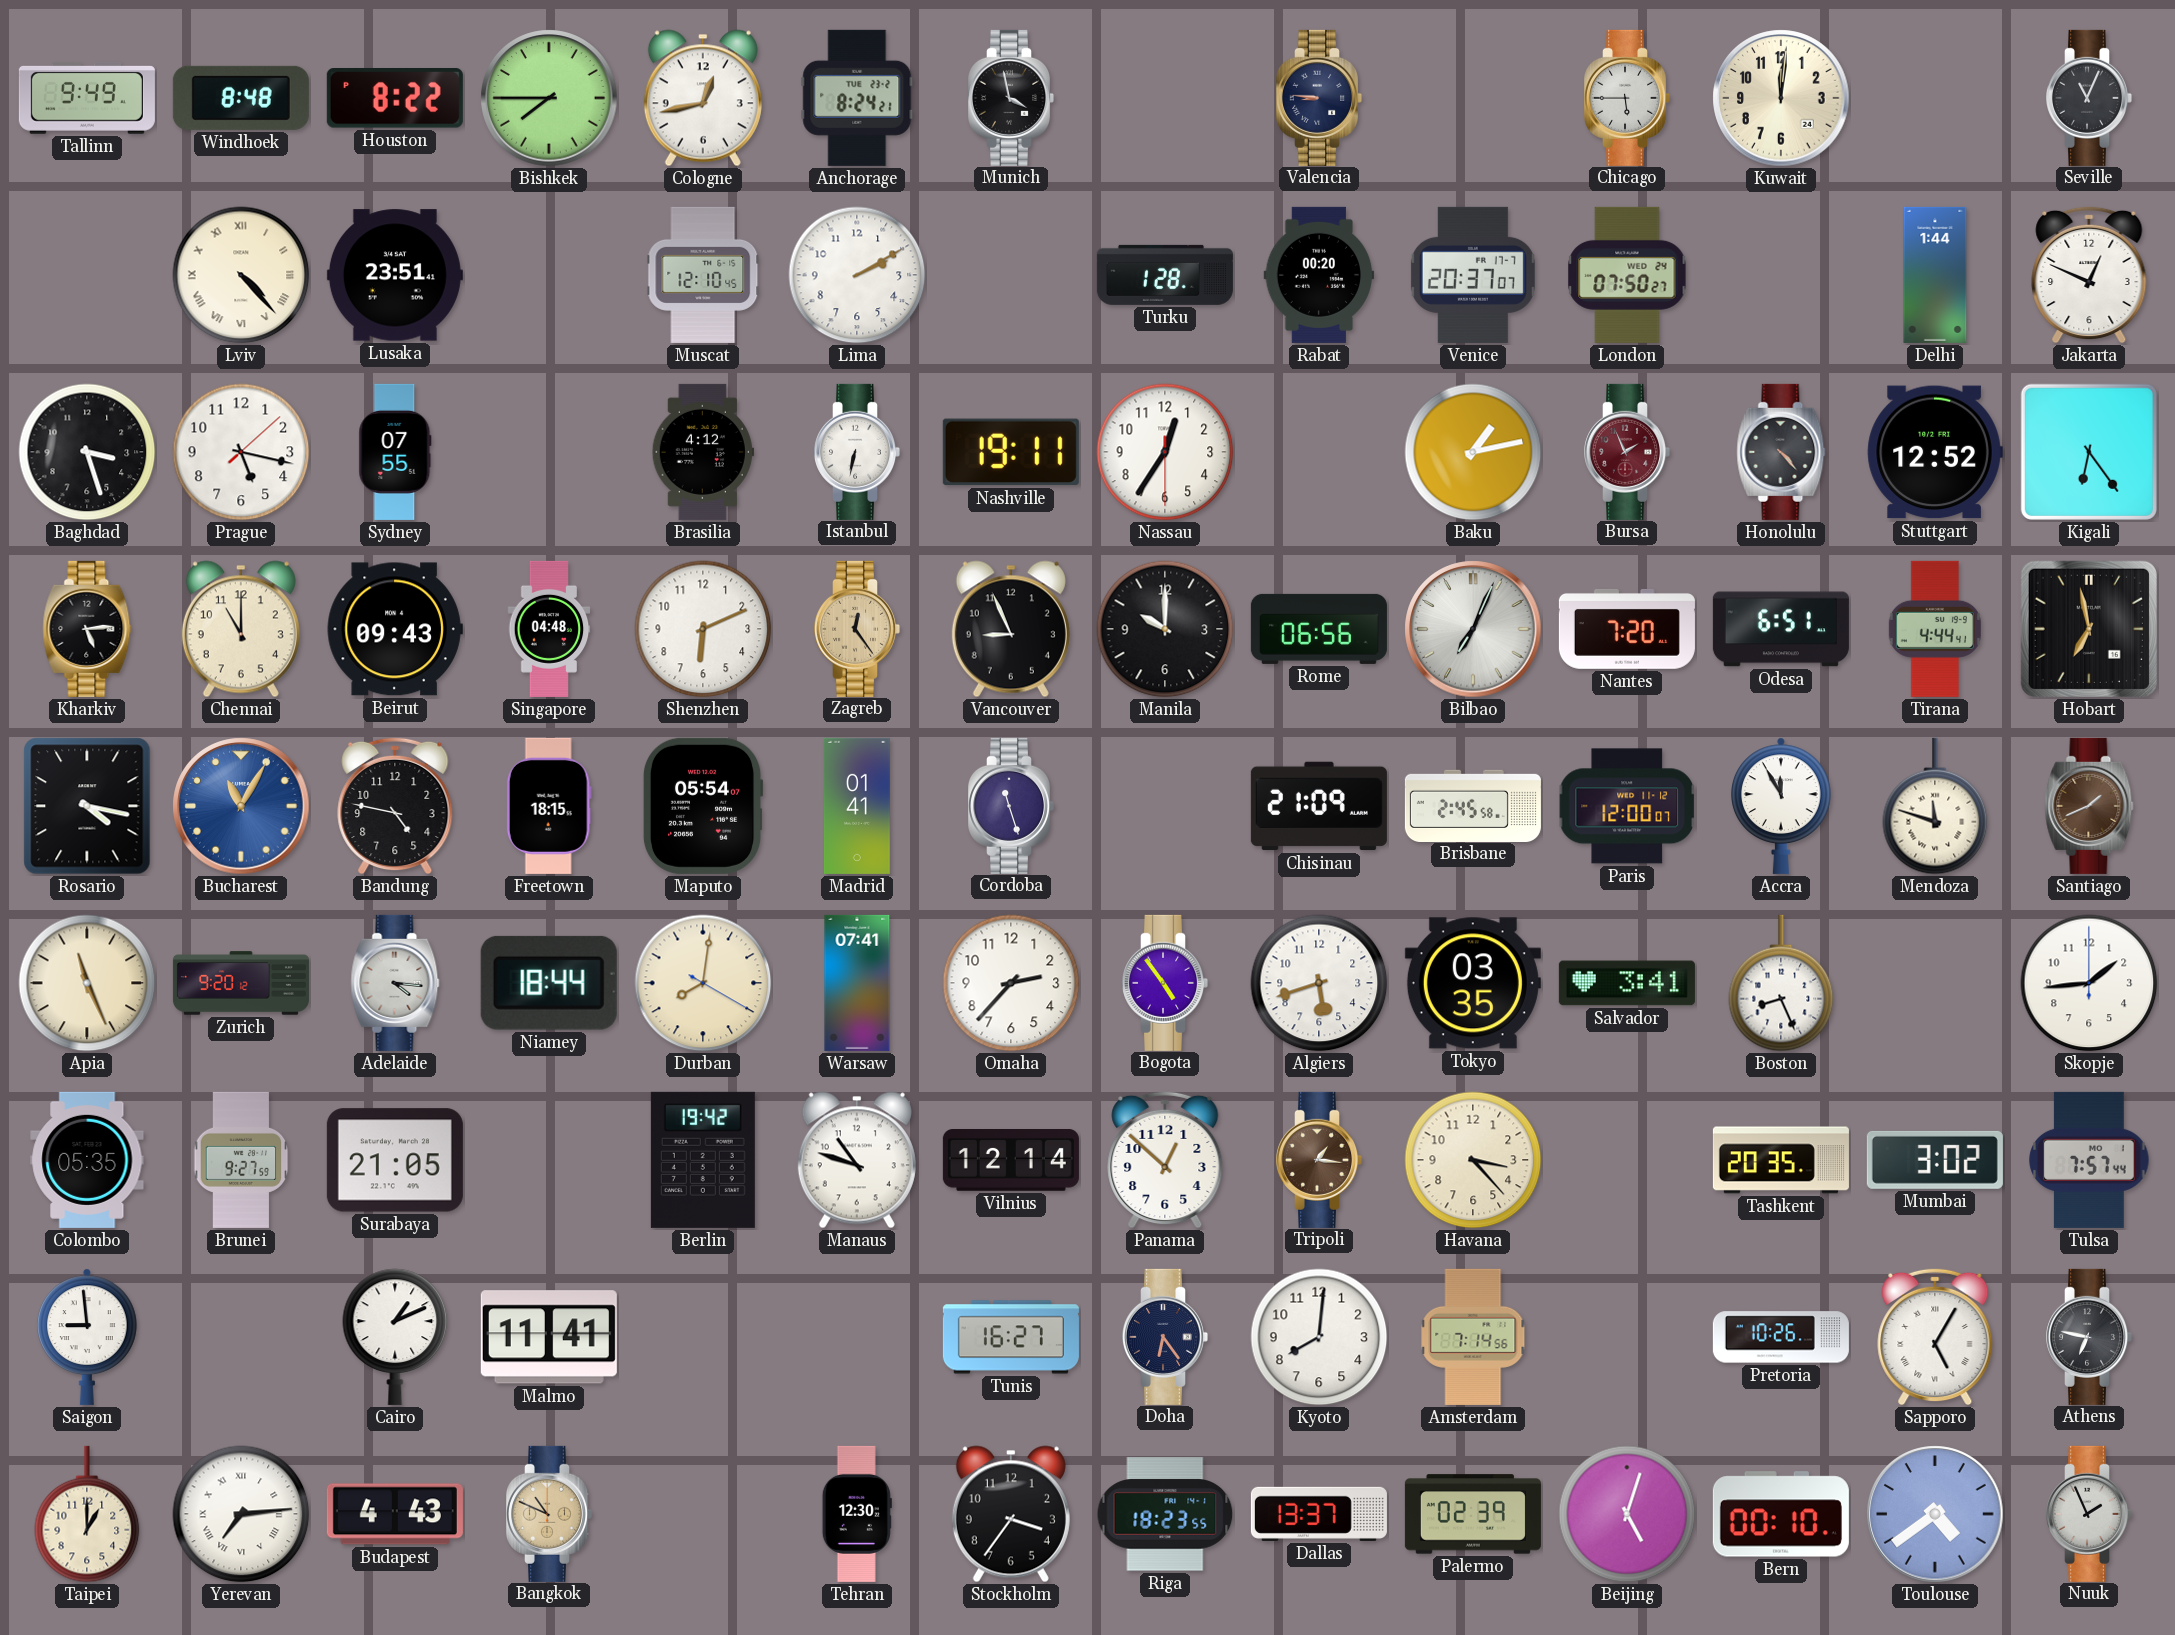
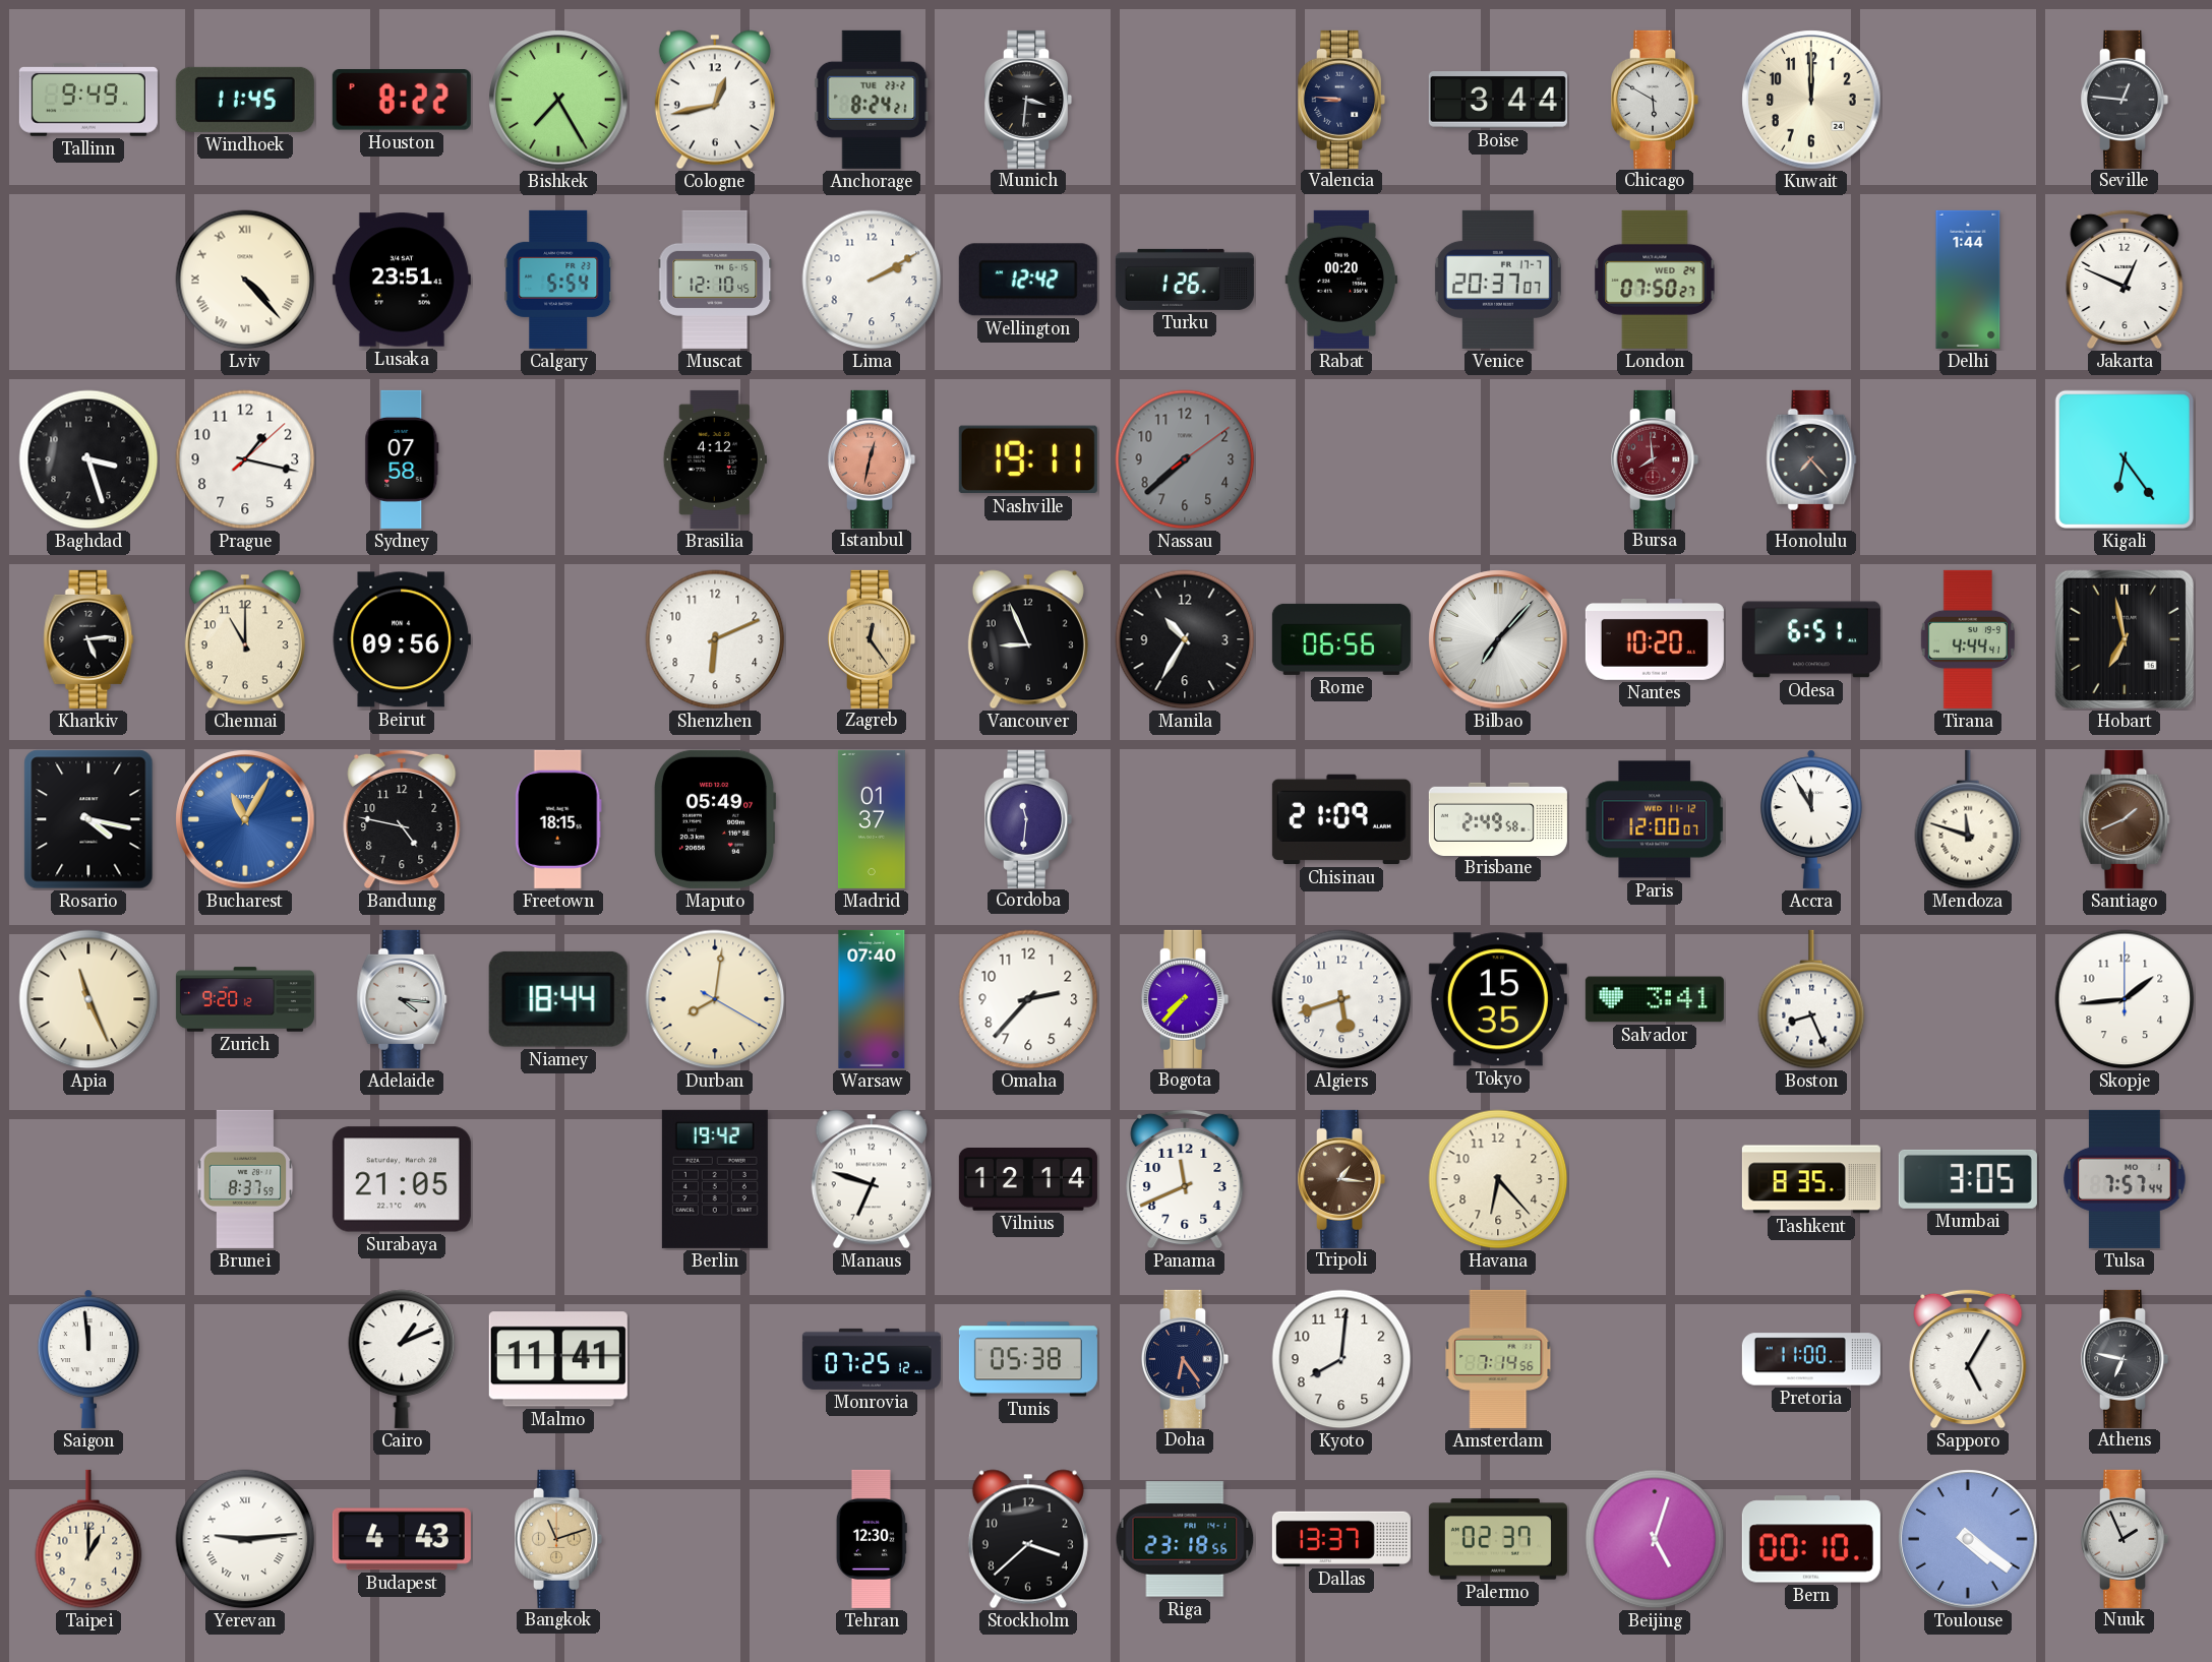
Windhoek: 8:48 -> 11:45 (245, 100)
Bishkek: 7:45 -> 7:25 (558, 100)
Munich: 3:58 -> 3:31 (1029, 100)
Boise: none -> 3:44 (1498, 100)
Chicago: 5:45 -> 5:50 (1656, 100)
Kuwait: 12:01 -> 12:00 (1811, 100)
Seville: 11:04 -> 12:46 (2126, 100)
Calgary: none -> 5:54 (558, 280)
Wellington: none -> 12:42 (1028, 280)
Turku: 1:28 -> 1:26 (1185, 280)
Prague: 5:17 -> 1:17 (245, 459)
Sydney: 07:55 -> 07:58 (402, 459)
Istanbul: 6:32 -> 12:32 (873, 459)
Istanbul dial: white -> salmon (873, 459)
Nassau: 12:35 -> 7:38 (1185, 459)
Nassau dial: white -> grey (1185, 459)
Baku: 1:13 -> none (1473, 452)
Bursa: 1:56 -> 7:59 (1656, 459)
Honolulu: 4:23 -> 7:23 (1811, 459)
Stuttgart: 12:52 -> none (1935, 452)
Beirut: 09:43 -> 09:56 (402, 639)
Singapore: 04:48 -> none (549, 629)
Manila: 10:00 -> 10:35 (1185, 639)
Bilbao: 7:04 -> 7:07 (1498, 639)
Nantes: 7:20 -> 10:20 (1655, 639)
Maputo: 05:54 -> 05:49 (715, 819)
Madrid: 01:41 -> 01:37 (872, 819)
Cordoba: 11:27 -> 11:31 (1029, 819)
Brisbane: 2:45 -> 2:49 (1498, 818)
Warsaw: 07:41 -> 07:40 (872, 999)
Bogota: 4:54 -> 7:37 (1186, 999)
Tokyo: 03:35 -> 15:35 (1498, 999)
Colombo: 05:35 -> none (87, 1160)
Brunei: 9:27 -> 8:37 (245, 1179)
Manaus: 10:48 -> 6:48 (872, 1179)
Panama: 12:52 -> 11:41 (1185, 1179)
Havana: 3:23 -> 6:23 (1498, 1179)
Tashkent: 20:35 -> 8:35 (1811, 1179)
Mumbai: 3:02 -> 3:05 (1968, 1179)
Saigon: 8:59 -> 11:59 (89, 1359)
Monrovia: none -> 07:25 (872, 1359)
Tunis: 16:27 -> 05:38 (1028, 1359)
Pretoria: 10:26 -> 11:00 (1811, 1359)
Yerevan: 7:14 -> 9:14 (245, 1539)
Bangkok: 10:49 -> 11:12 (559, 1539)
Stockholm: 3:36 -> 3:38 (1028, 1539)
Riga: 18:23 -> 23:18 (1185, 1539)
Palermo: 02:39 -> 02:37 (1498, 1539)
Toulouse: 4:39 -> 4:21 (1968, 1539)
